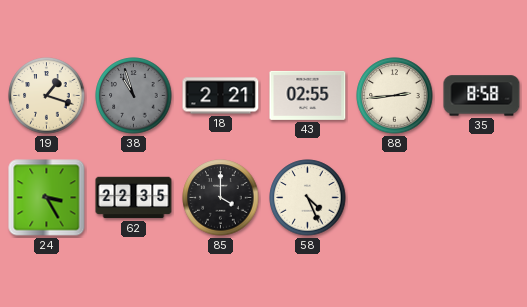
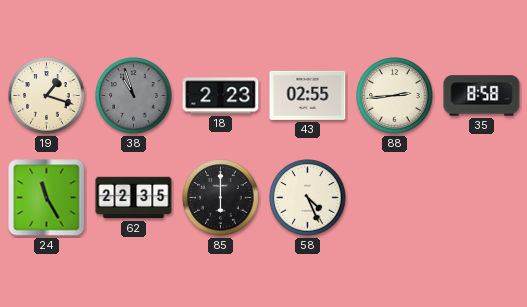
18: 2:21 -> 2:23 (221, 96)
24: 3:25 -> 11:25 (47, 198)
85: 4:00 -> 6:00 (221, 198)
